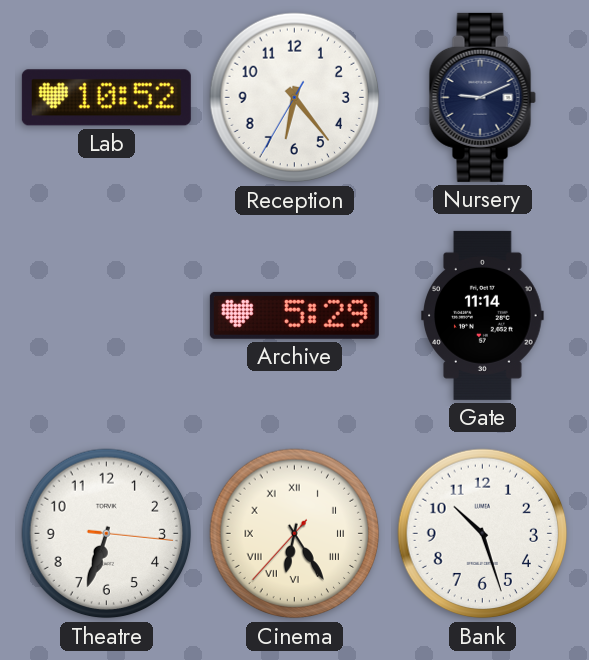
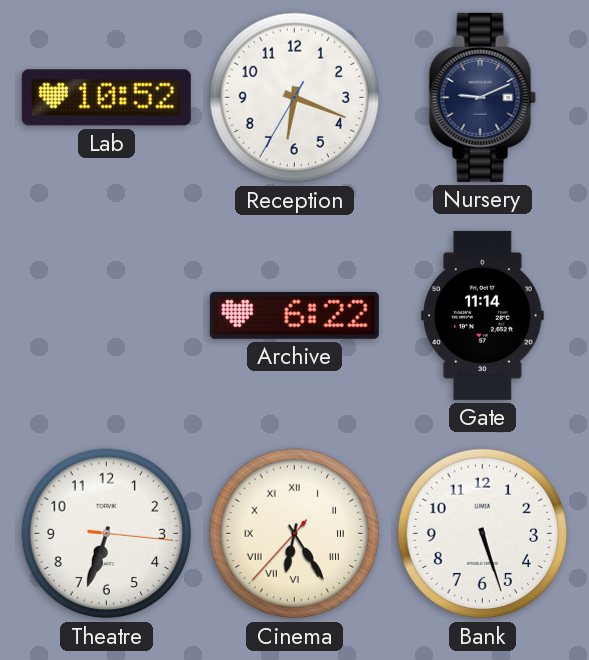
Reception: 6:23 -> 6:18 (295, 98)
Archive: 5:29 -> 6:22 (294, 315)
Bank: 10:27 -> 5:27 (483, 534)
